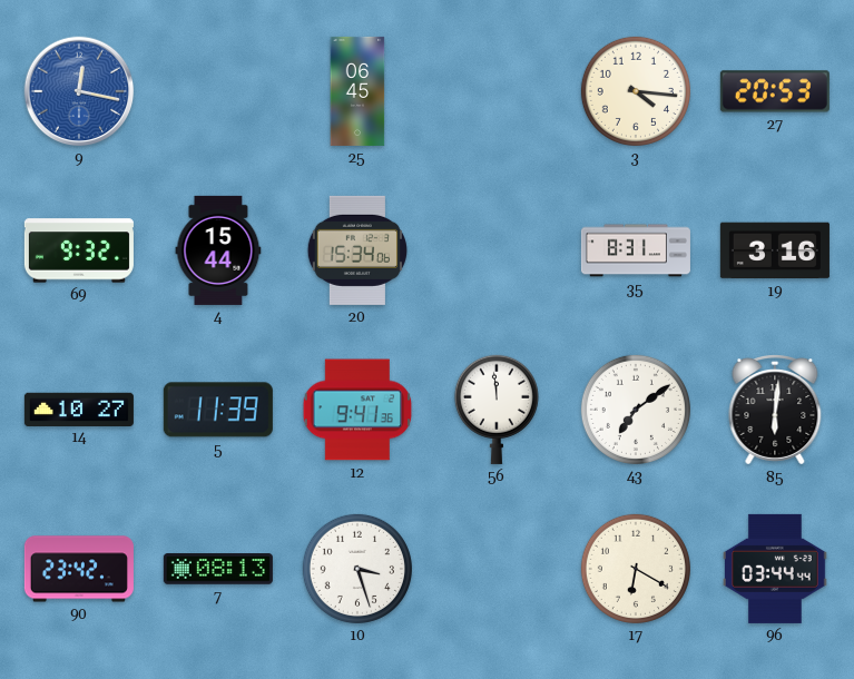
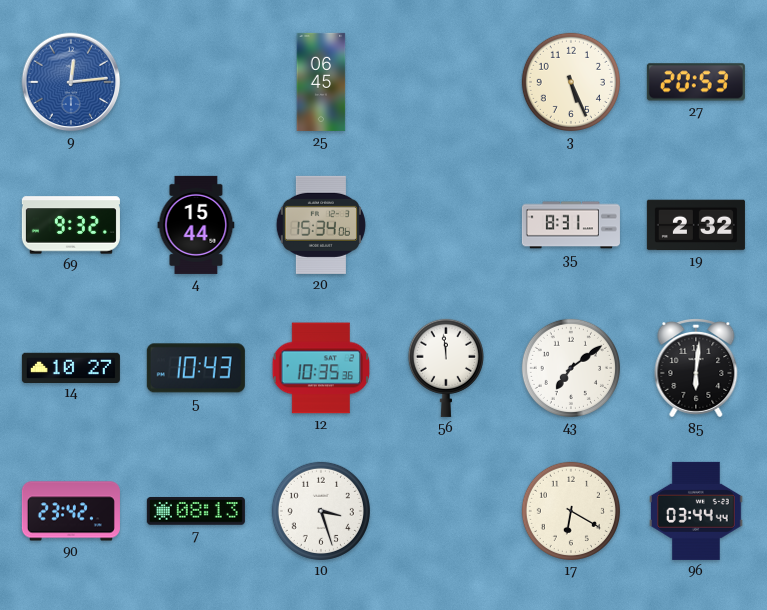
9: 12:17 -> 12:14 (71, 82)
3: 4:16 -> 5:26 (571, 82)
19: 3:16 -> 2:32 (696, 225)
5: 11:39 -> 10:43 (196, 368)
12: 9:41 -> 10:35 (321, 368)
